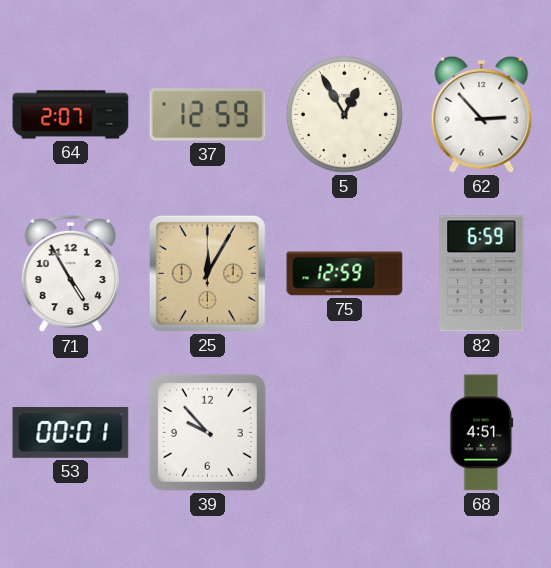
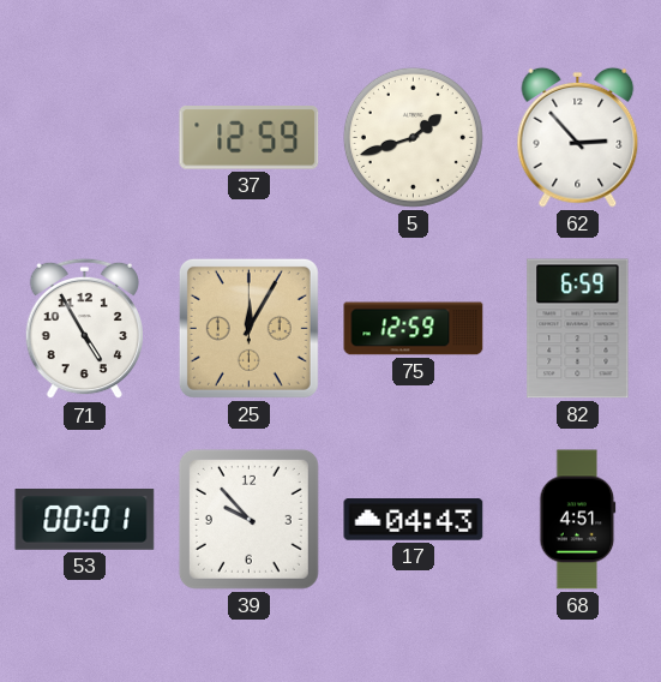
64: 2:07 -> none (71, 115)
5: 12:55 -> 1:42 (413, 137)
17: none -> 04:43 (414, 520)
